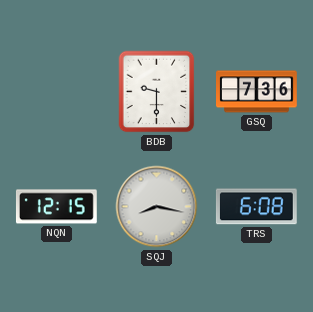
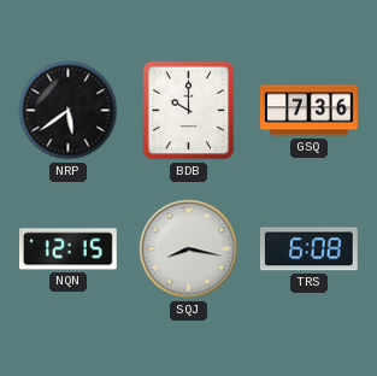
NRP: none -> 5:39 (69, 111)
BDB: 9:30 -> 10:00 (189, 111)
